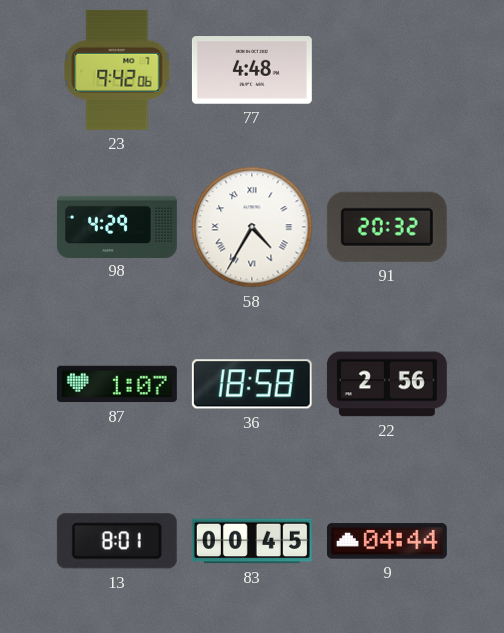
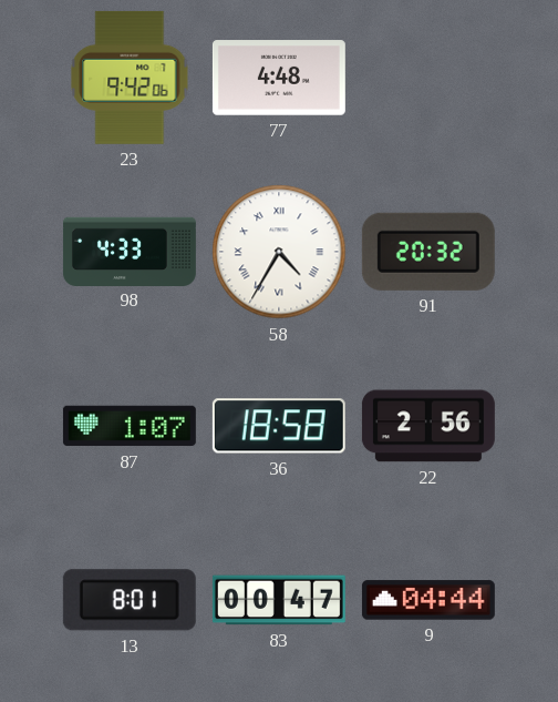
98: 4:29 -> 4:33 (130, 251)
83: 00:45 -> 00:47 (279, 600)
